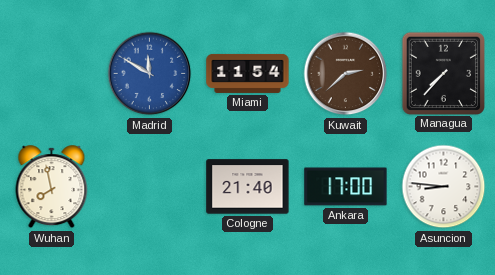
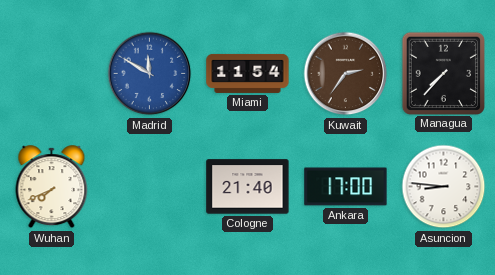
Kuwait: 2:38 -> 2:36 (346, 74)
Wuhan: 7:58 -> 7:41 (52, 187)
